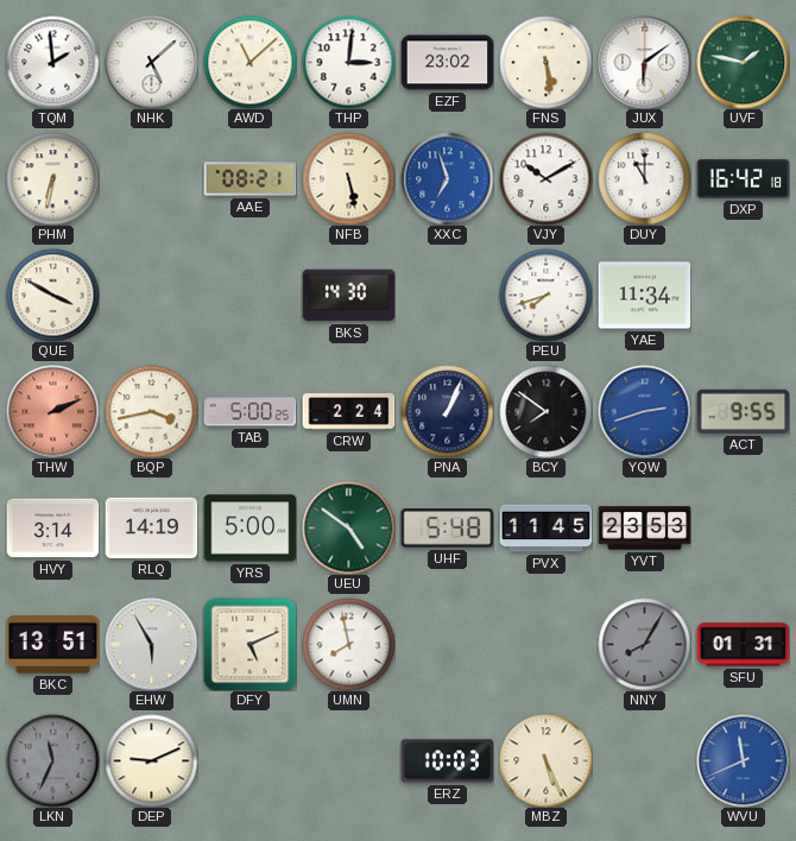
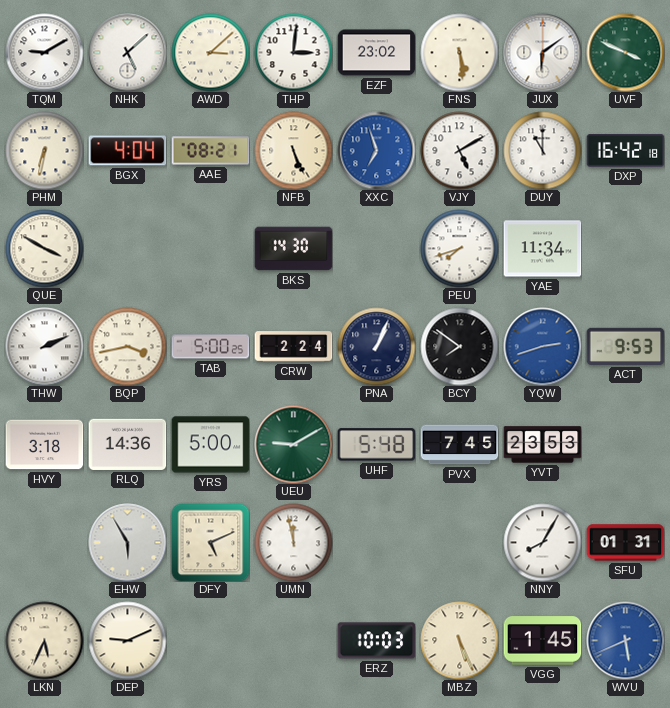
TQM: 1:59 -> 9:10 (44, 52)
AWD: 11:08 -> 3:08 (210, 52)
UVF: 1:47 -> 3:49 (625, 52)
BGX: none -> 4:04 (127, 151)
NFB: 5:28 -> 5:26 (293, 150)
VJY: 10:10 -> 5:10 (459, 150)
THW dial: salmon -> white (44, 346)
ACT: 9:55 -> 9:53 (625, 346)
HVY: 3:14 -> 3:18 (44, 445)
RLQ: 14:19 -> 14:36 (127, 444)
UEU: 4:51 -> 9:10 (293, 444)
PVX: 11:45 -> 7:45 (459, 445)
BKC: 13:51 -> none (52, 645)
UMN: 7:58 -> 11:58 (293, 542)
NNY dial: grey -> white (542, 542)
LKN: 11:34 -> 5:34 (44, 640)
LKN dial: grey -> cream (44, 640)
VGG: none -> 1:45 (542, 641)
WVU: 11:41 -> 5:41 (625, 640)
